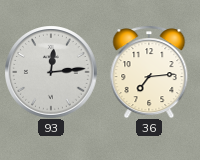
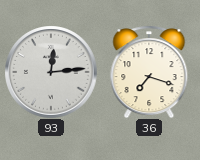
36: 7:14 -> 7:18 (149, 72)
